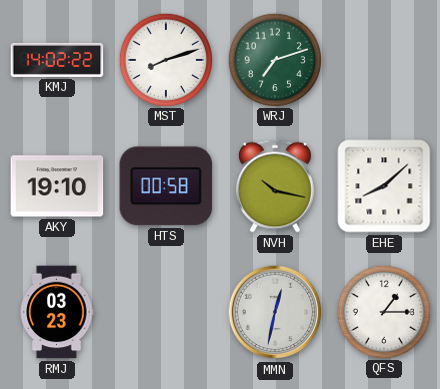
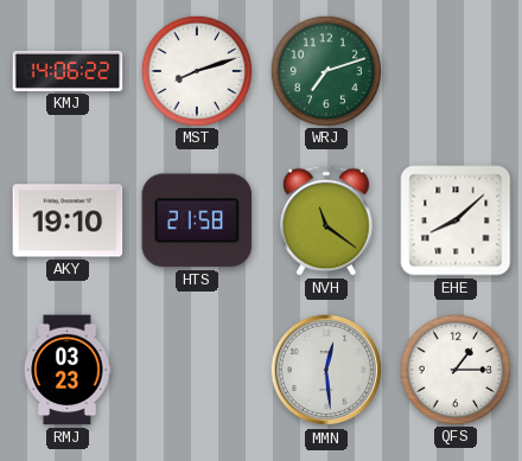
KMJ: 14:02 -> 14:06 (68, 71)
HTS: 00:58 -> 21:58 (197, 220)
NVH: 10:17 -> 11:21 (326, 220)
MMN: 12:32 -> 12:29 (326, 370)
